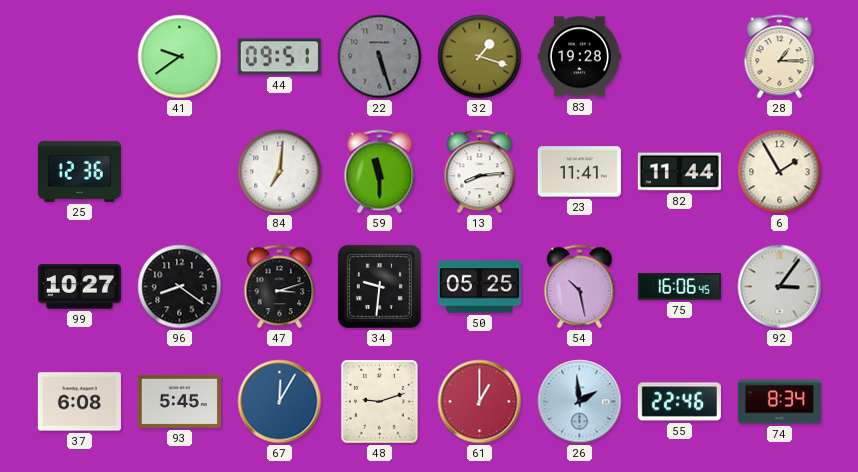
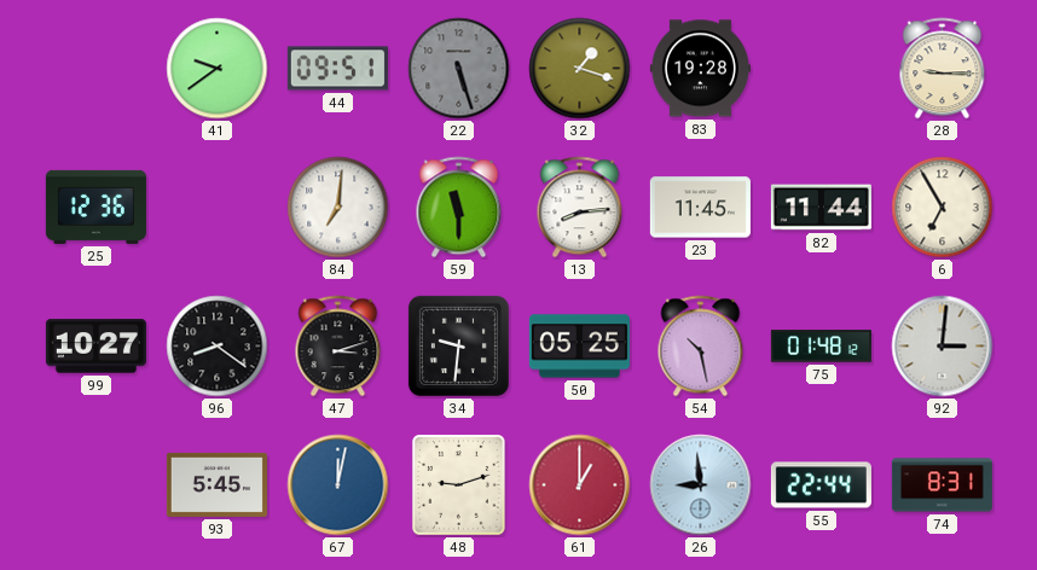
28: 1:15 -> 9:15 (943, 69)
23: 11:41 -> 11:45 (700, 208)
6: 1:55 -> 6:55 (943, 208)
75: 16:06 -> 01:48 (821, 347)
92: 3:06 -> 3:01 (943, 347)
37: 6:08 -> none (79, 402)
67: 12:05 -> 12:02 (338, 485)
26: 1:59 -> 8:59 (701, 485)
55: 22:46 -> 22:44 (821, 485)
74: 8:34 -> 8:31 (942, 485)
